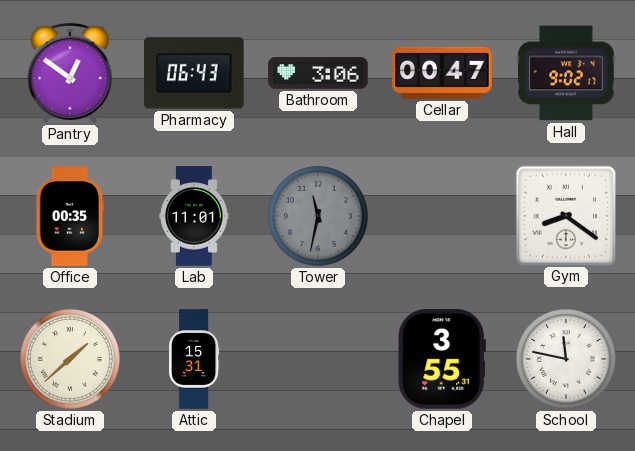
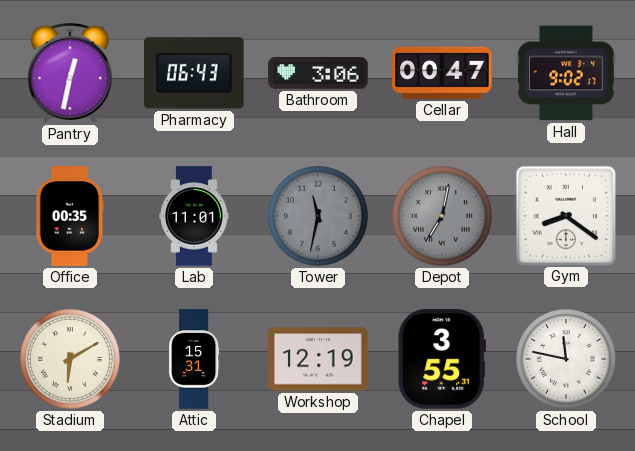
Pantry: 12:51 -> 12:32 (70, 73)
Depot: none -> 7:02 (443, 217)
Stadium: 1:38 -> 6:10 (71, 360)
Workshop: none -> 12:19 (318, 359)
